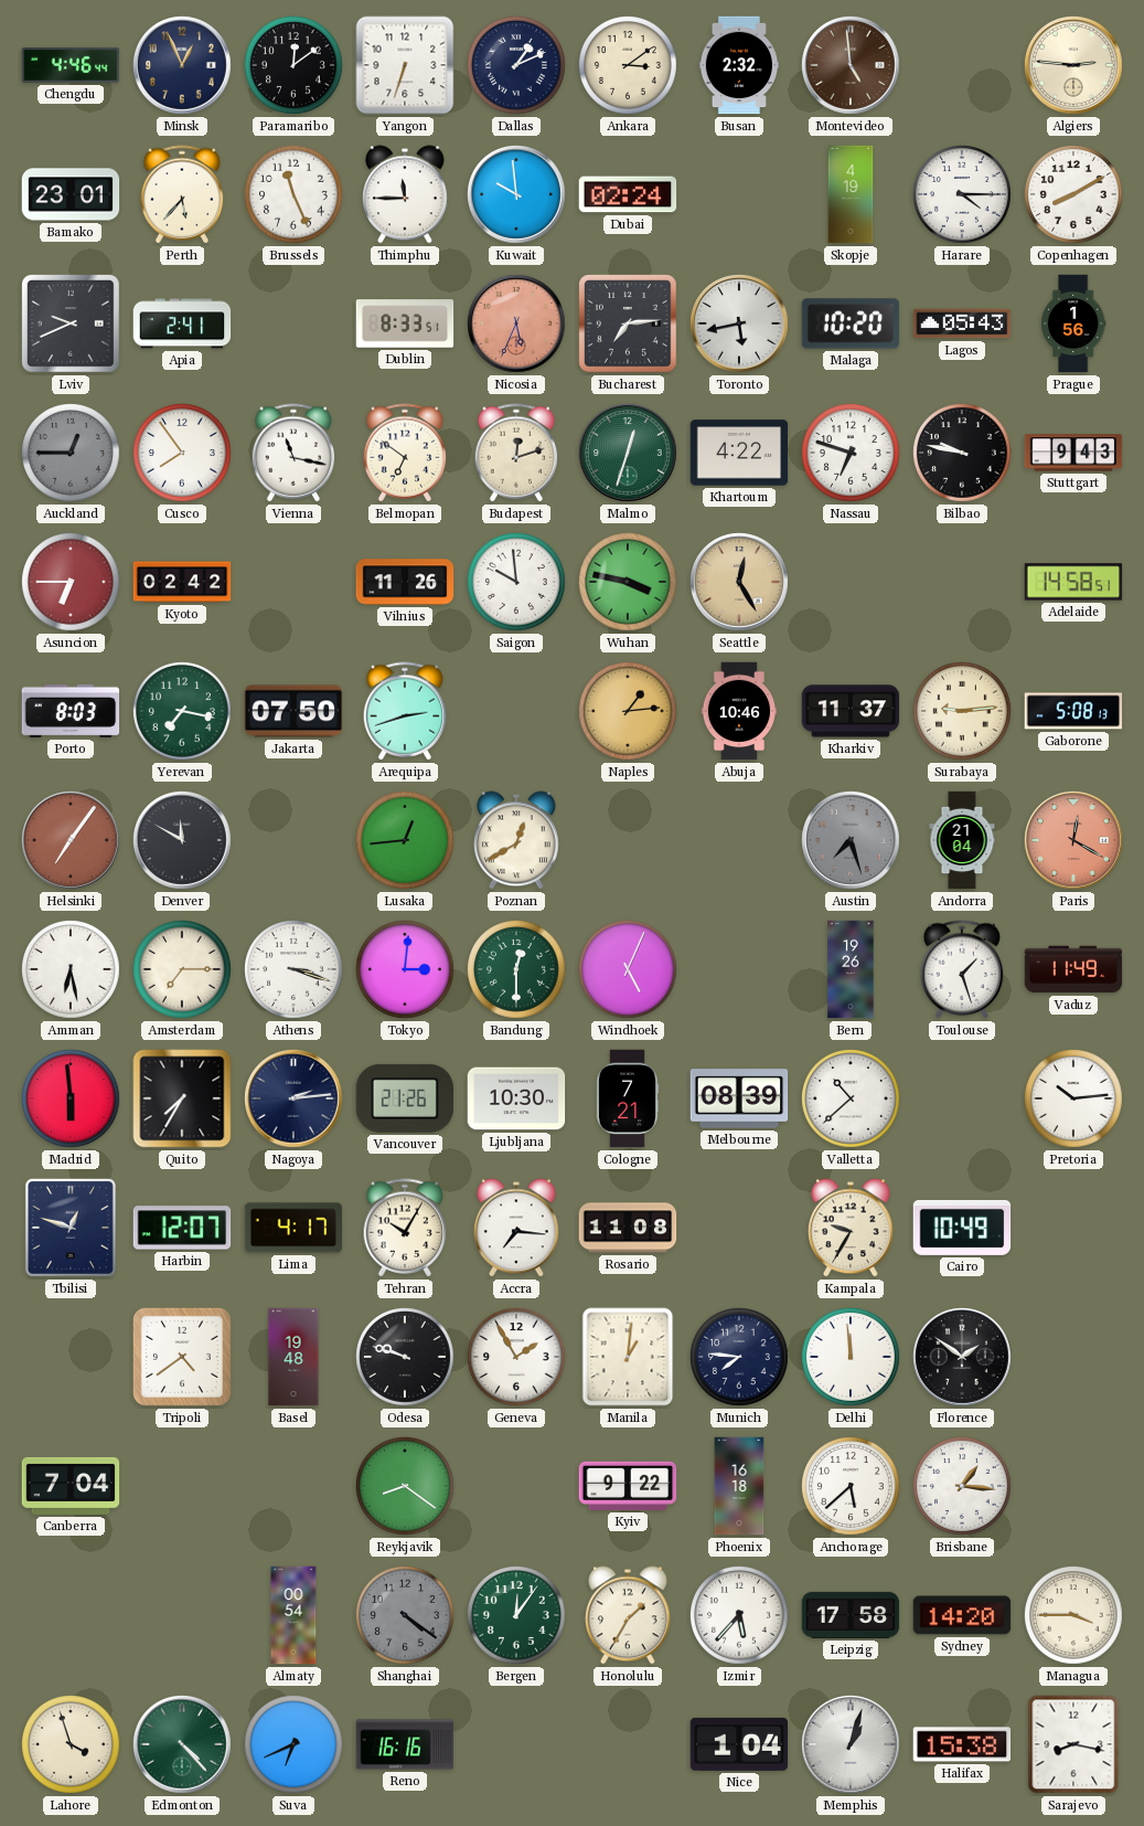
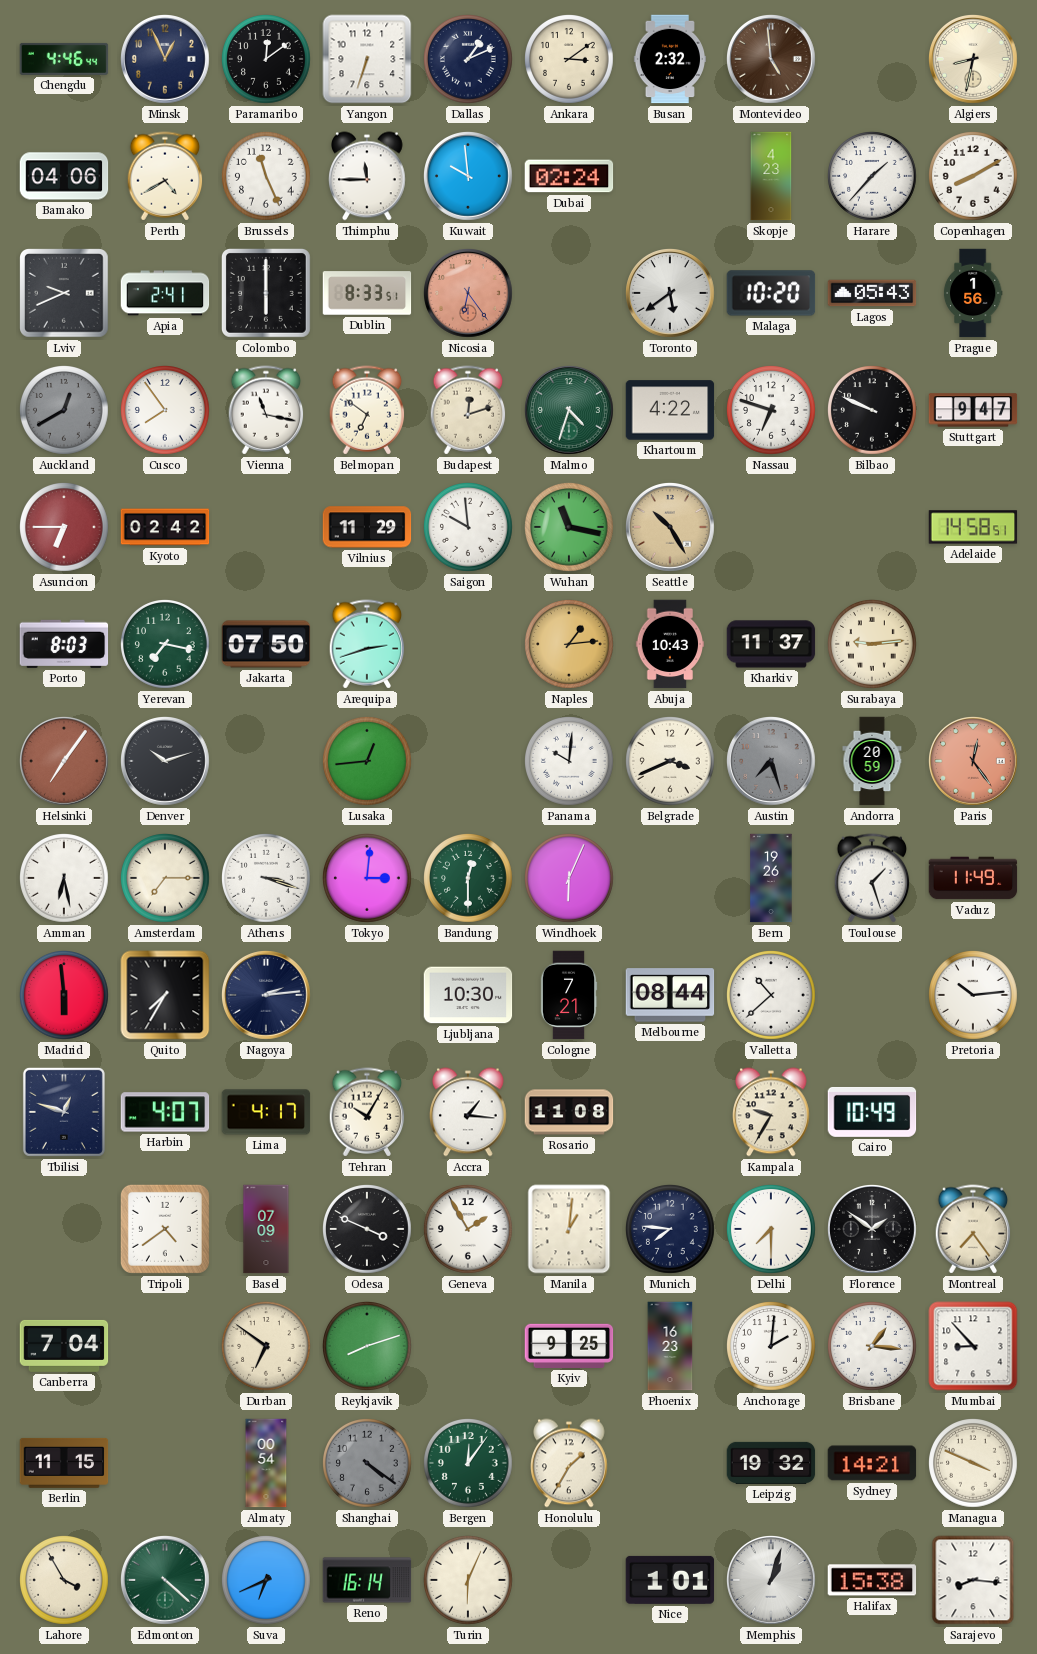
Algiers: 2:46 -> 8:32 (974, 60)
Bamako: 23:01 -> 04:06 (64, 176)
Perth: 5:37 -> 4:40 (165, 176)
Skopje: 4:19 -> 4:23 (771, 176)
Harare: 4:15 -> 1:37 (873, 177)
Colombo: none -> 6:00 (266, 293)
Nicosia: 5:34 -> 6:24 (469, 294)
Bucharest: 7:14 -> none (628, 323)
Toronto: 5:43 -> 5:39 (671, 294)
Auckland: 12:45 -> 12:40 (65, 411)
Malmo: 12:33 -> 4:33 (570, 411)
Bilbao: 9:47 -> 9:49 (873, 411)
Stuttgart: 9:43 -> 9:47 (973, 410)
Vilnius: 11:26 -> 11:29 (367, 527)
Wuhan: 3:47 -> 11:17 (570, 528)
Seattle: 12:25 -> 10:25 (671, 528)
Abuja: 10:46 -> 10:43 (669, 644)
Gaborone: 5:08 -> none (1073, 711)
Denver: 11:50 -> 10:12 (166, 762)
Poznan: 12:40 -> none (517, 840)
Panama: none -> 10:01 (570, 762)
Belgrade: none -> 3:41 (671, 762)
Andorra: 21:04 -> 20:59 (872, 761)
Paris: 12:20 -> 12:24 (974, 762)
Windhoek: 5:04 -> 6:04 (570, 879)
Vancouver: 21:26 -> none (404, 1098)
Melbourne: 08:39 -> 08:44 (670, 995)
Harbin: 12:07 -> 4:07 (165, 1112)
Accra: 7:16 -> 1:16 (469, 1112)
Basel: 19:48 -> 07:09 (266, 1229)
Odesa: 9:48 -> 3:49 (368, 1230)
Delhi: 11:59 -> 7:30 (772, 1230)
Montreal: none -> 7:24 (973, 1229)
Durban: none -> 6:51 (267, 1347)
Reykjavik: 8:21 -> 8:12 (368, 1347)
Kyiv: 9:22 -> 9:25 (569, 1346)
Phoenix: 16:18 -> 16:23 (670, 1346)
Anchorage: 5:38 -> 2:01 (772, 1347)
Mumbai: none -> 8:53 (973, 1346)
Berlin: none -> 11:15 (64, 1463)
Izmir: 5:37 -> none (740, 1616)
Leipzig: 17:58 -> 19:32 (771, 1463)
Sydney: 14:20 -> 14:21 (872, 1463)
Managua: 3:45 -> 3:49 (974, 1464)
Lahore: 3:57 -> 3:55 (65, 1581)
Edmonton: 4:23 -> 4:22 (166, 1581)
Reno: 16:16 -> 16:14 (367, 1580)
Turin: none -> 6:04 (469, 1581)
Nice: 1:04 -> 1:01 (670, 1580)
Sarajevo: 8:17 -> 8:16 (973, 1580)
